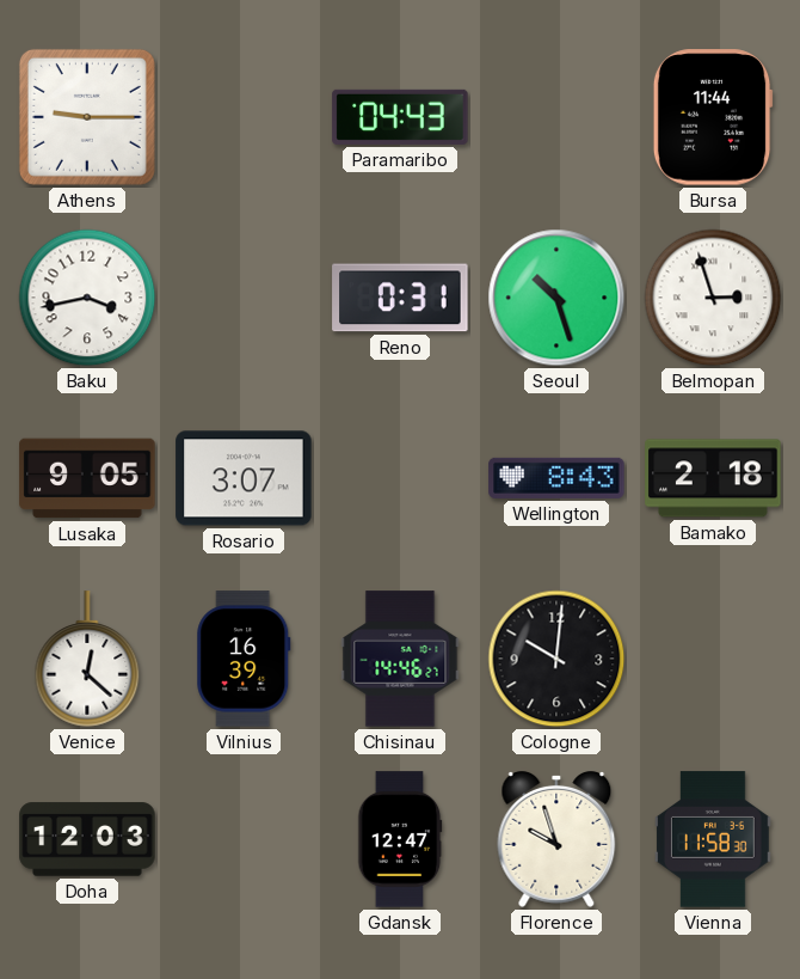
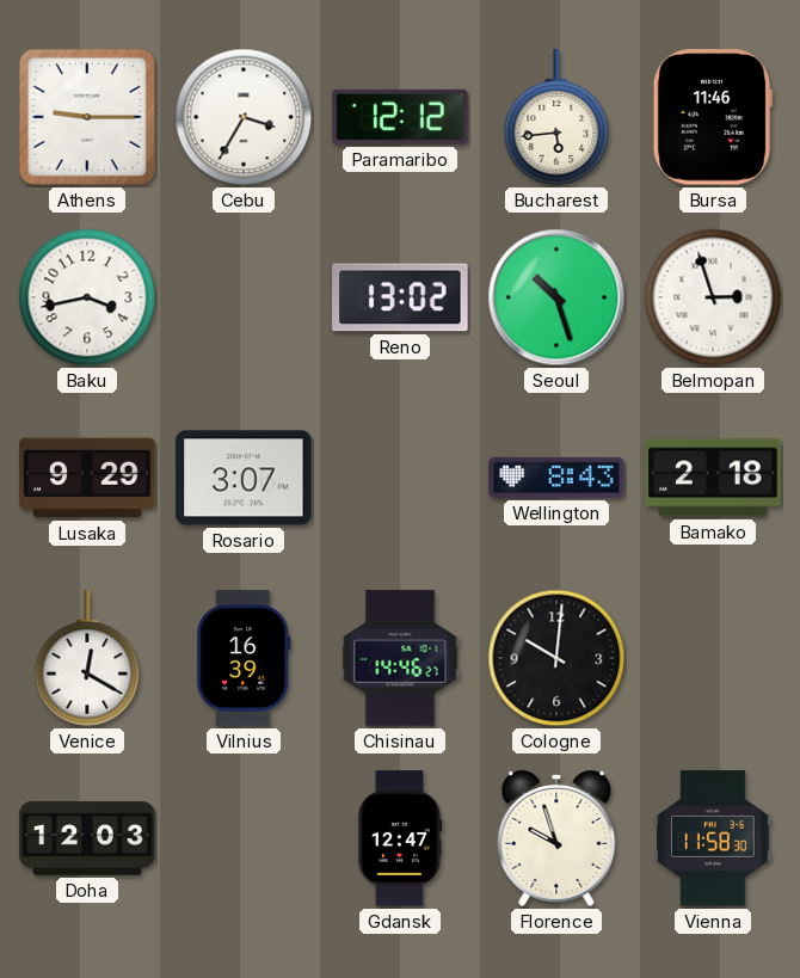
Cebu: none -> 3:35 (244, 117)
Paramaribo: 04:43 -> 12:12 (400, 117)
Bucharest: none -> 5:44 (556, 117)
Bursa: 11:44 -> 11:46 (713, 117)
Reno: 0:31 -> 13:02 (400, 297)
Lusaka: 9:05 -> 9:29 (87, 478)
Venice: 12:22 -> 12:20 (87, 658)
